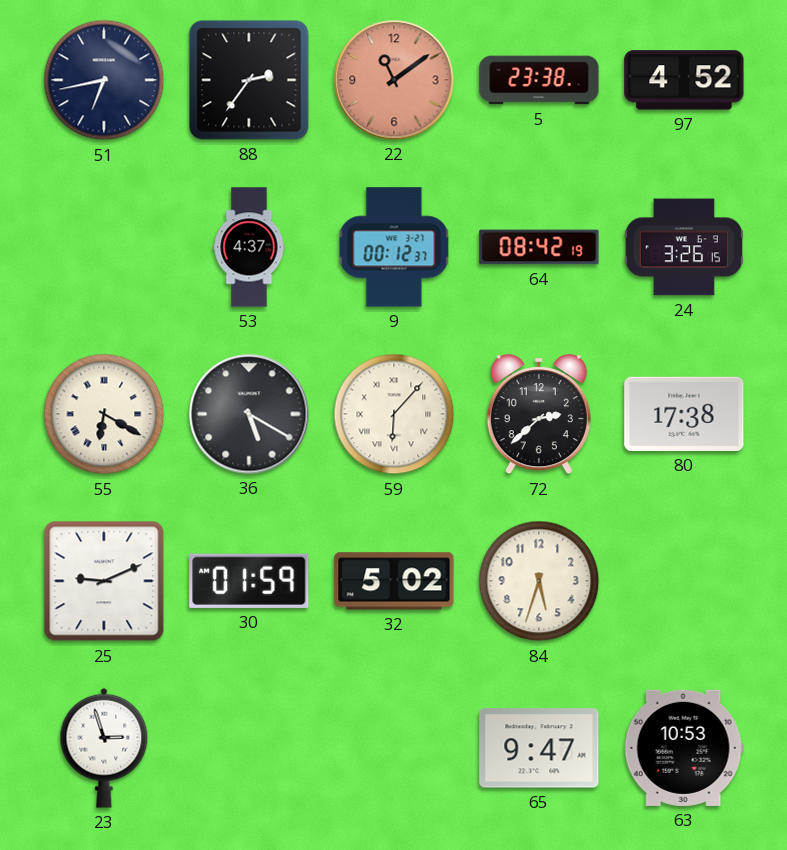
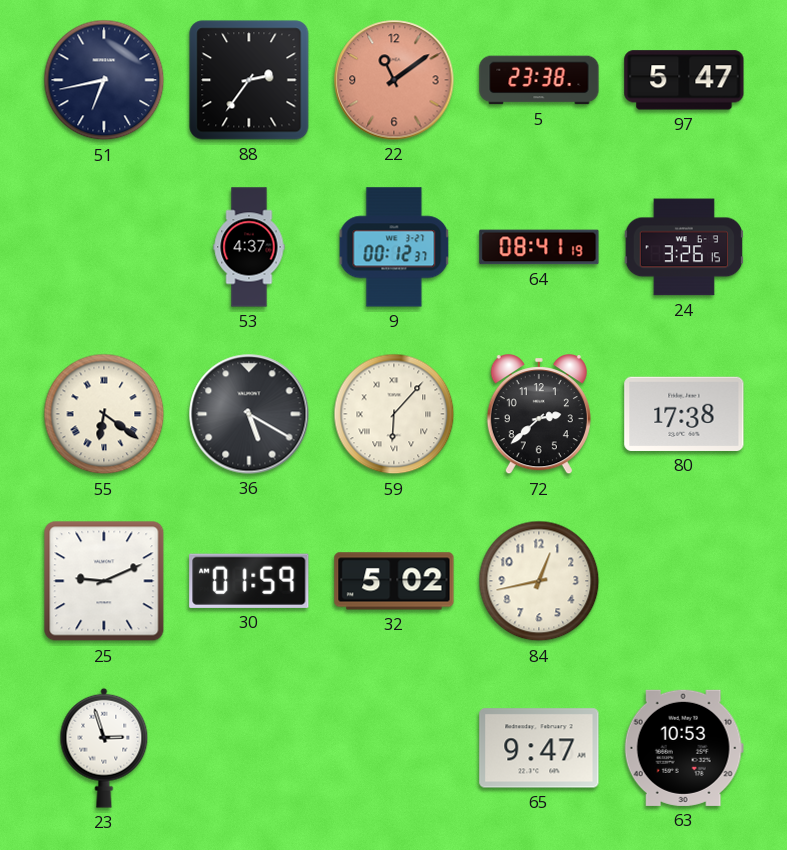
97: 4:52 -> 5:47 (684, 80)
64: 08:42 -> 08:41 (539, 247)
55: 6:20 -> 6:21 (104, 414)
84: 5:33 -> 12:43 (539, 581)
